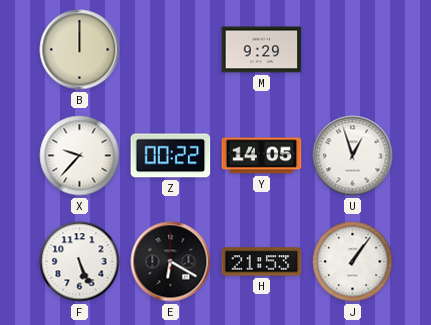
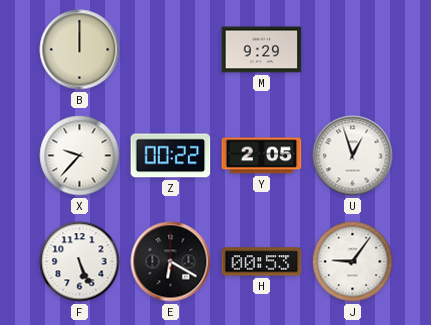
Y: 14:05 -> 2:05 (262, 156)
H: 21:53 -> 00:53 (262, 262)
J: 1:06 -> 9:06 (353, 262)
